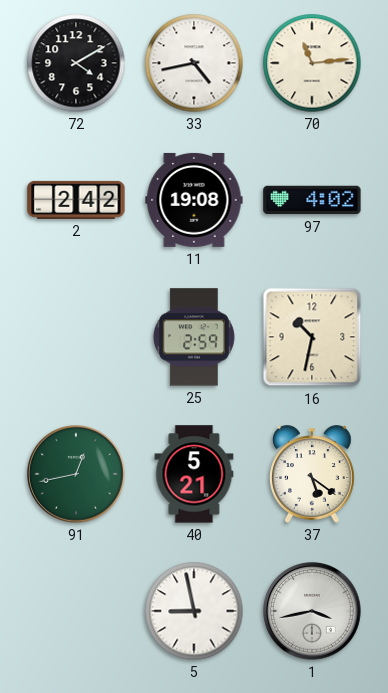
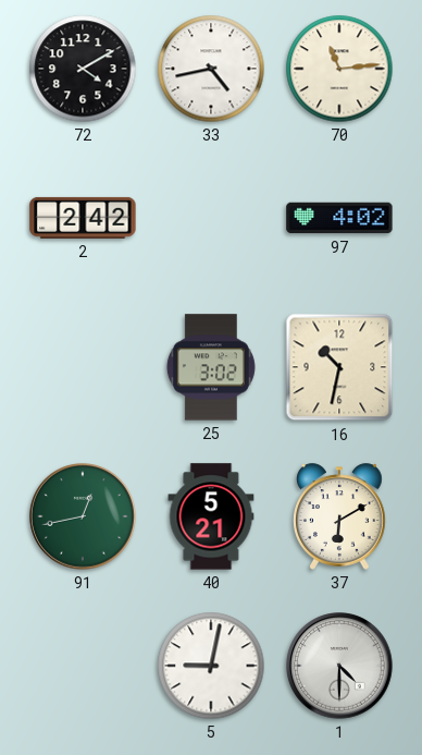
11: 19:08 -> none (194, 200)
25: 2:59 -> 3:02 (211, 367)
37: 5:21 -> 6:10 (339, 516)
5: 8:58 -> 9:02 (211, 666)
1: 3:43 -> 4:30 (339, 666)
